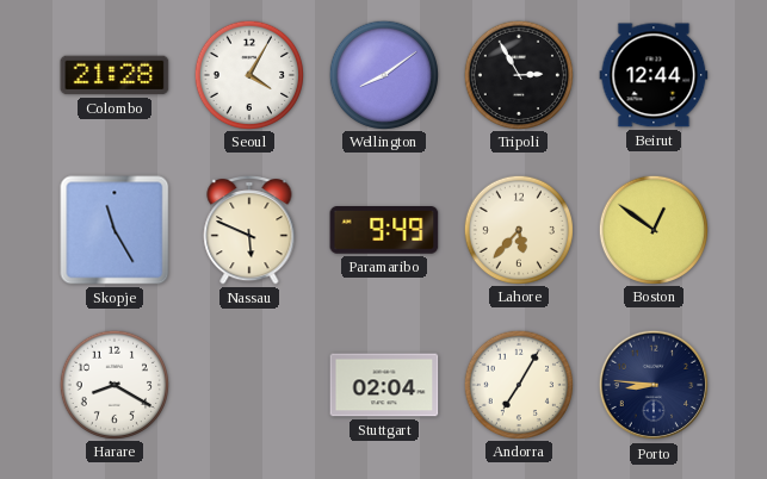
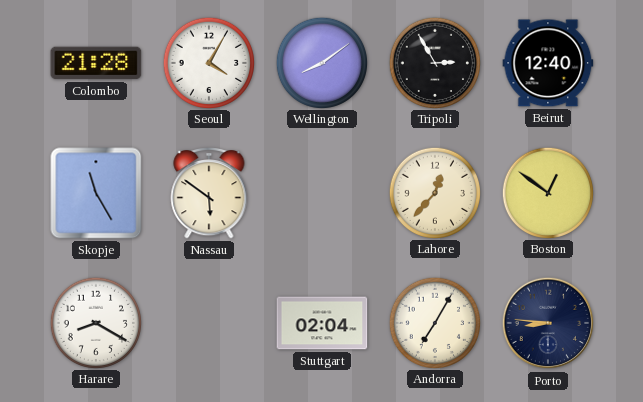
Beirut: 12:44 -> 12:40 (548, 63)
Nassau: 5:49 -> 5:51 (209, 194)
Paramaribo: 9:49 -> none (384, 231)
Lahore: 5:37 -> 12:37 (434, 192)
